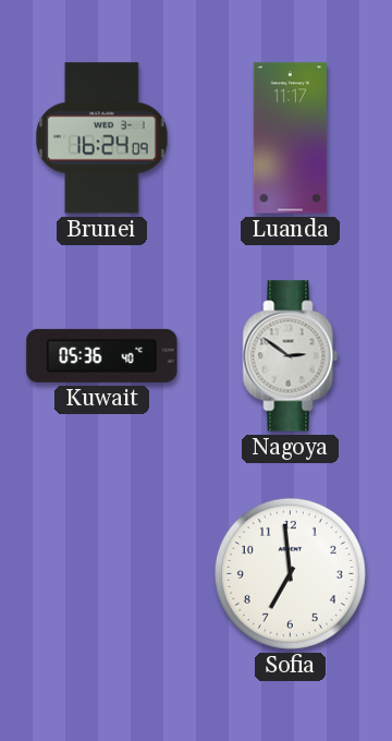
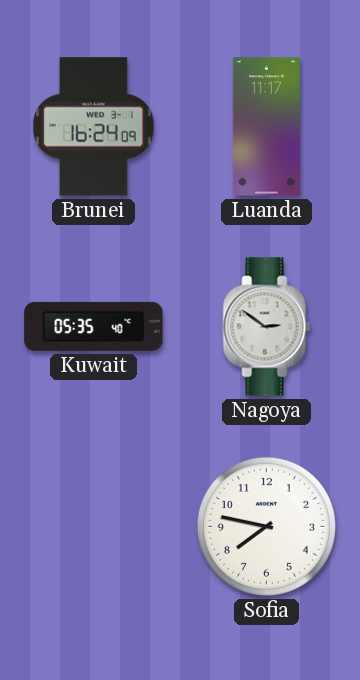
Kuwait: 05:36 -> 05:35 (94, 326)
Sofia: 6:59 -> 7:47 (266, 526)
